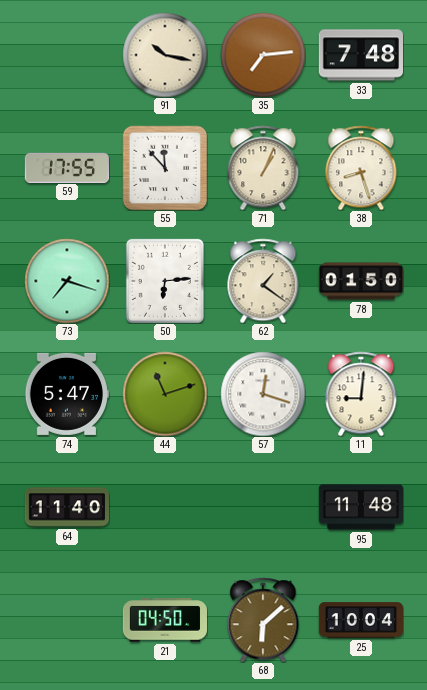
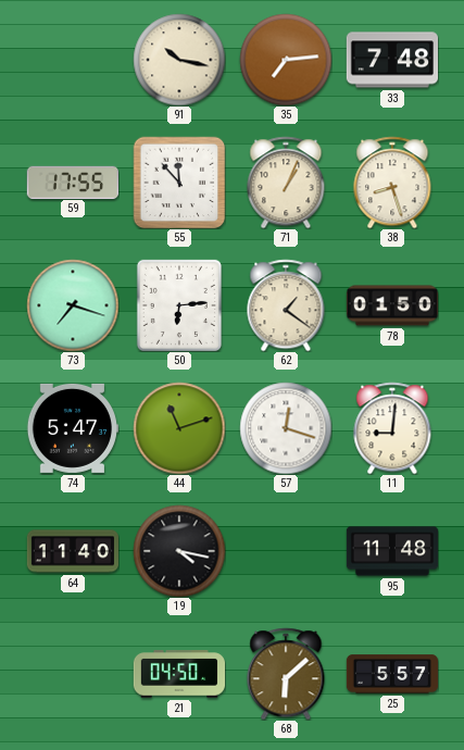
19: none -> 4:17 (179, 551)
25: 10:04 -> 5:57 (391, 674)
